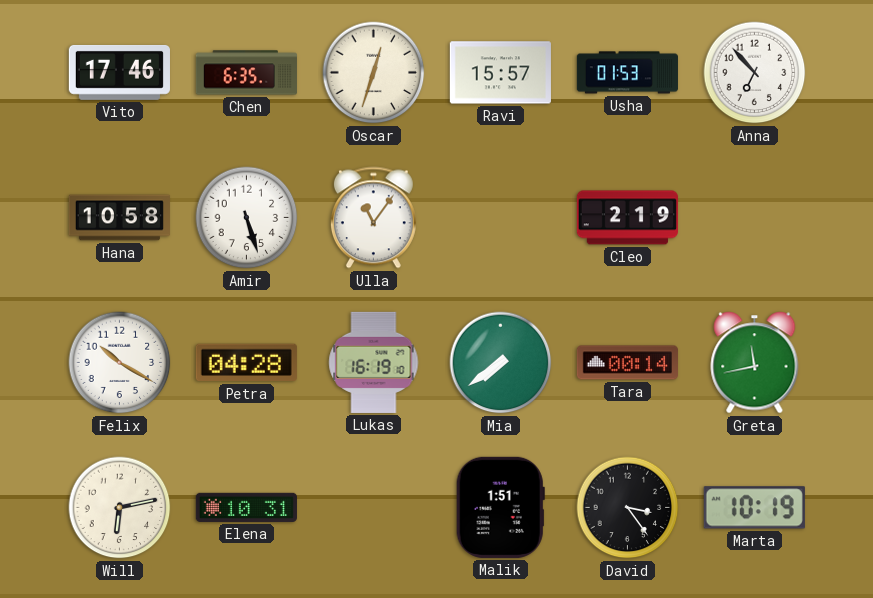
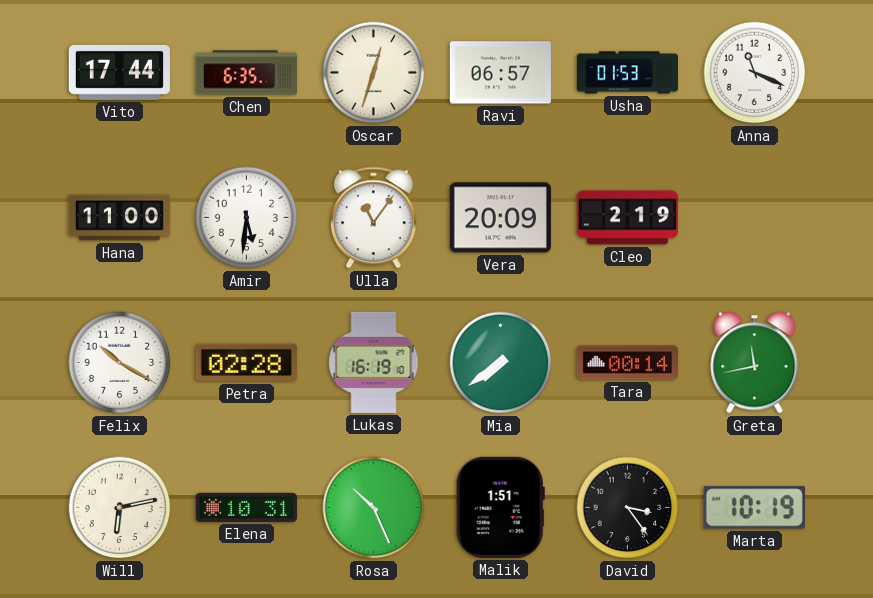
Vito: 17:46 -> 17:44 (119, 72)
Ravi: 15:57 -> 06:57 (500, 73)
Anna: 6:53 -> 11:19 (755, 73)
Hana: 10:58 -> 11:00 (119, 218)
Amir: 5:27 -> 5:31 (247, 218)
Vera: none -> 20:09 (500, 218)
Petra: 04:28 -> 02:28 (246, 363)
Rosa: none -> 10:26 (374, 508)
